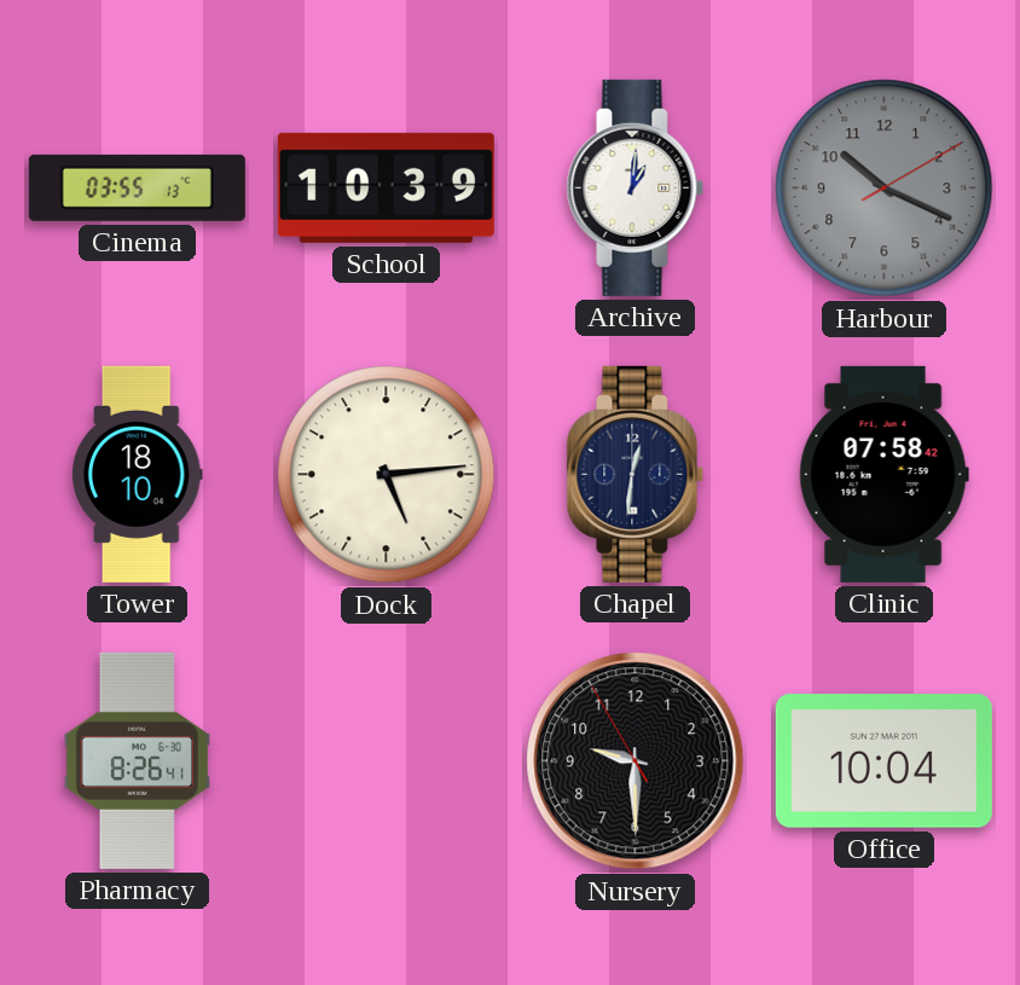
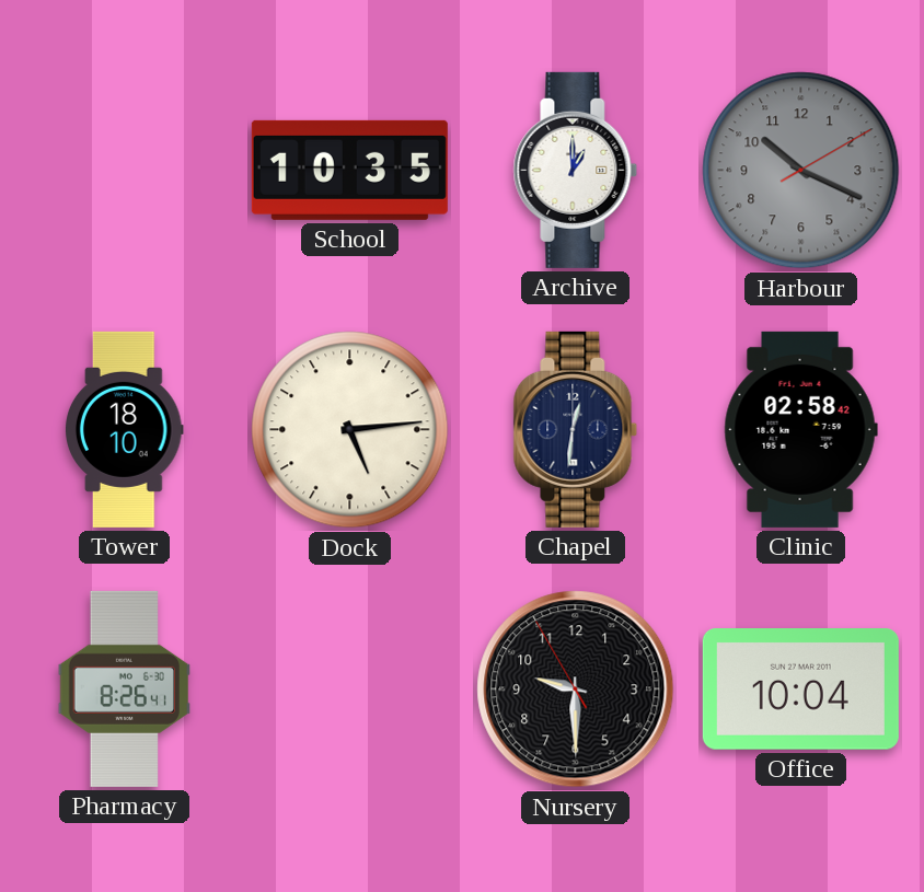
Cinema: 03:55 -> none (137, 187)
School: 10:39 -> 10:35 (349, 170)
Archive: 1:01 -> 1:00 (576, 170)
Clinic: 07:58 -> 02:58 (800, 429)
